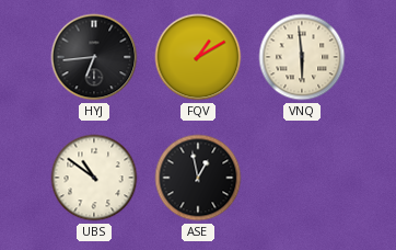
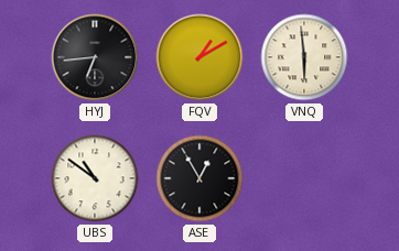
ASE: 12:58 -> 12:55 (199, 178)
